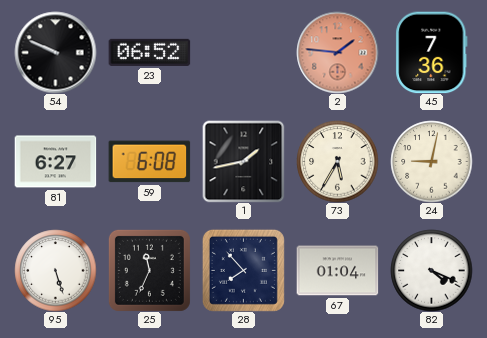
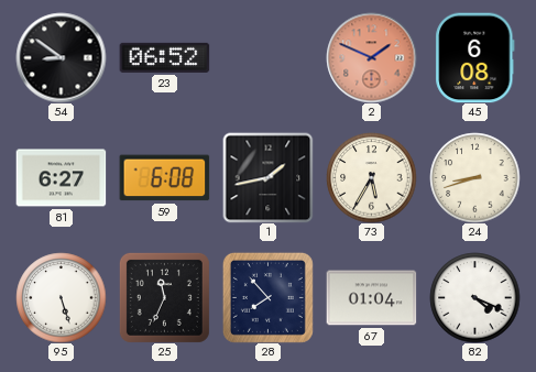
54: 9:49 -> 8:51 (61, 57)
2: 1:46 -> 1:49 (371, 57)
45: 7:36 -> 6:08 (475, 57)
24: 9:02 -> 8:42 (474, 177)
